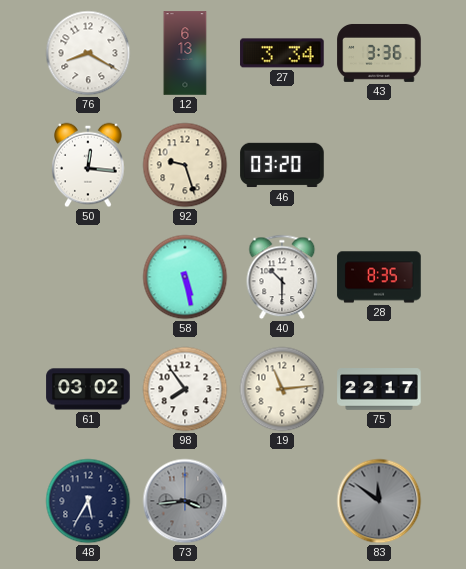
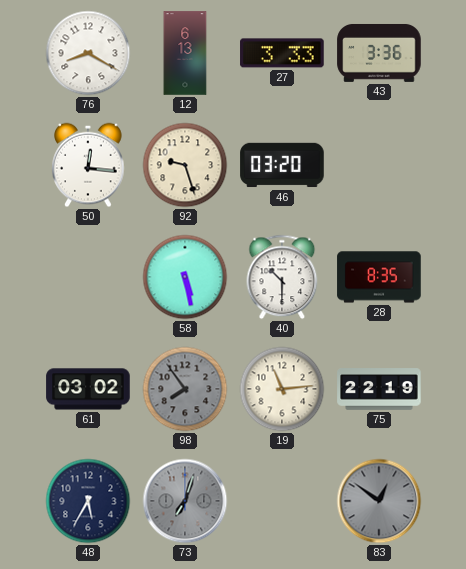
27: 3:34 -> 3:33 (282, 53)
98 dial: white -> grey (185, 389)
75: 22:17 -> 22:19 (379, 389)
73: 3:44 -> 7:03 (185, 501)
83: 11:51 -> 12:51 (379, 501)
